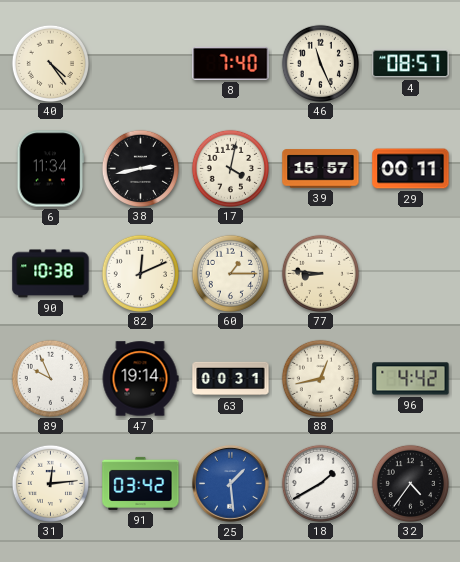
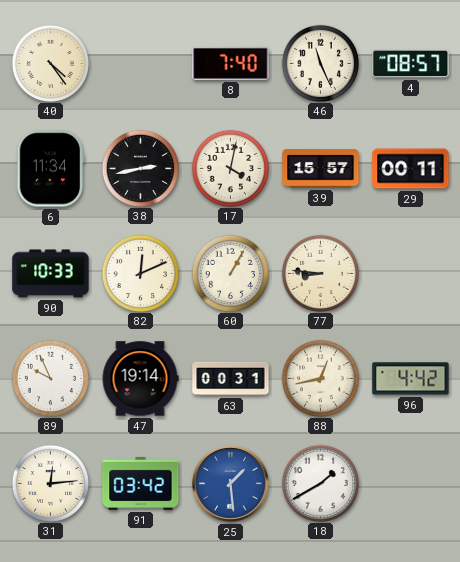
90: 10:38 -> 10:33 (51, 274)
60: 1:15 -> 1:05 (230, 273)
32: 4:36 -> none (410, 483)
